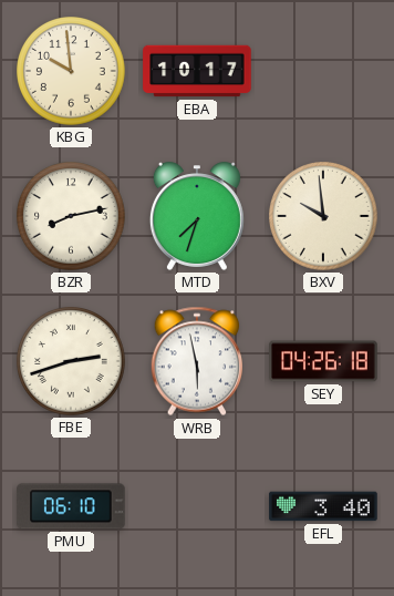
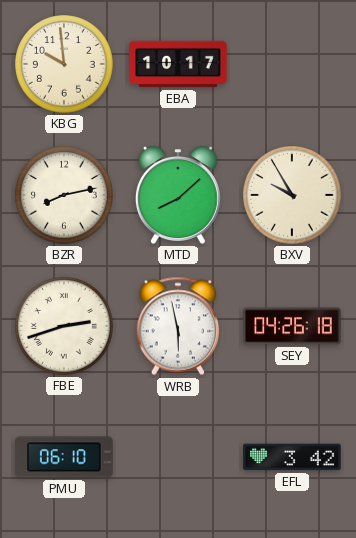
MTD: 7:33 -> 8:08 (178, 195)
BXV: 9:59 -> 9:55 (292, 195)
EFL: 3:40 -> 3:42 (292, 457)
